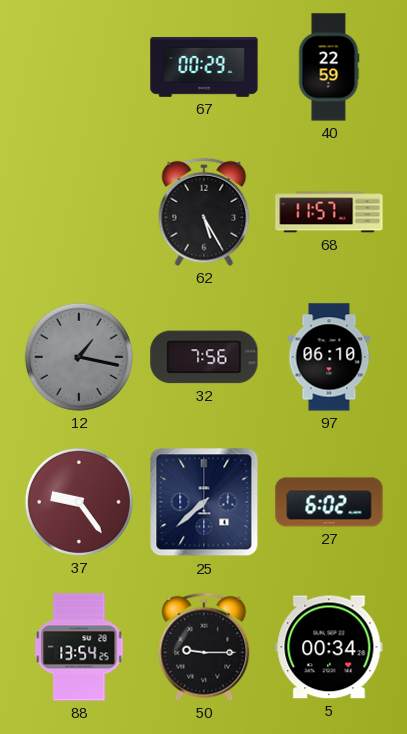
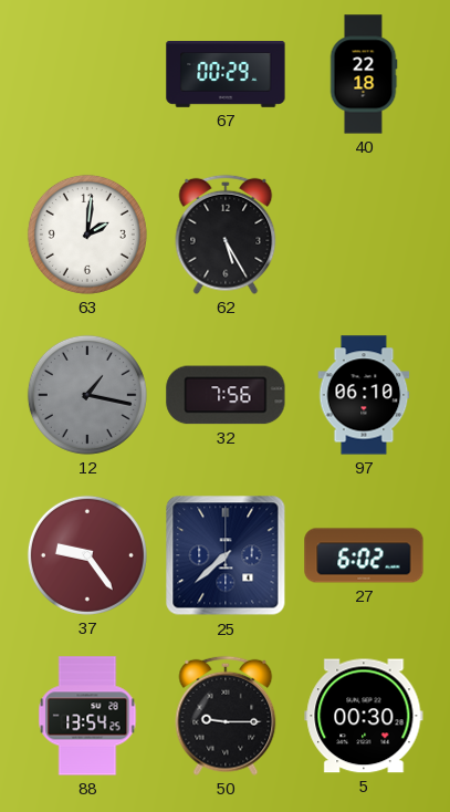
40: 22:59 -> 22:18 (364, 74)
63: none -> 2:01 (87, 235)
68: 11:57 -> none (329, 212)
5: 00:34 -> 00:30 (364, 716)
